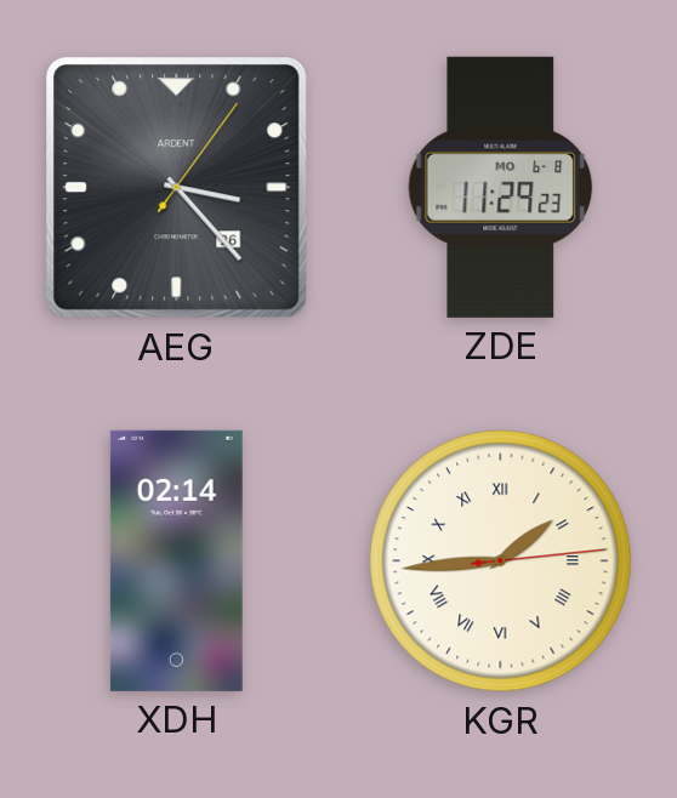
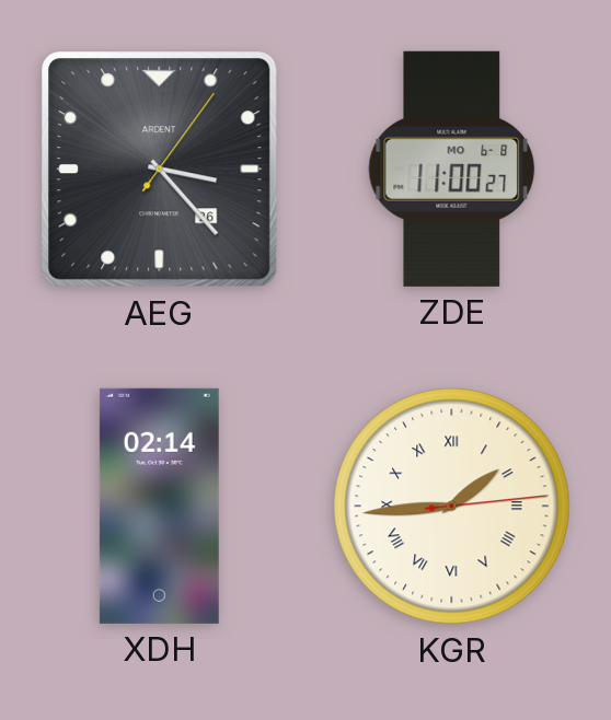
ZDE: 11:29 -> 11:00 (452, 169)
